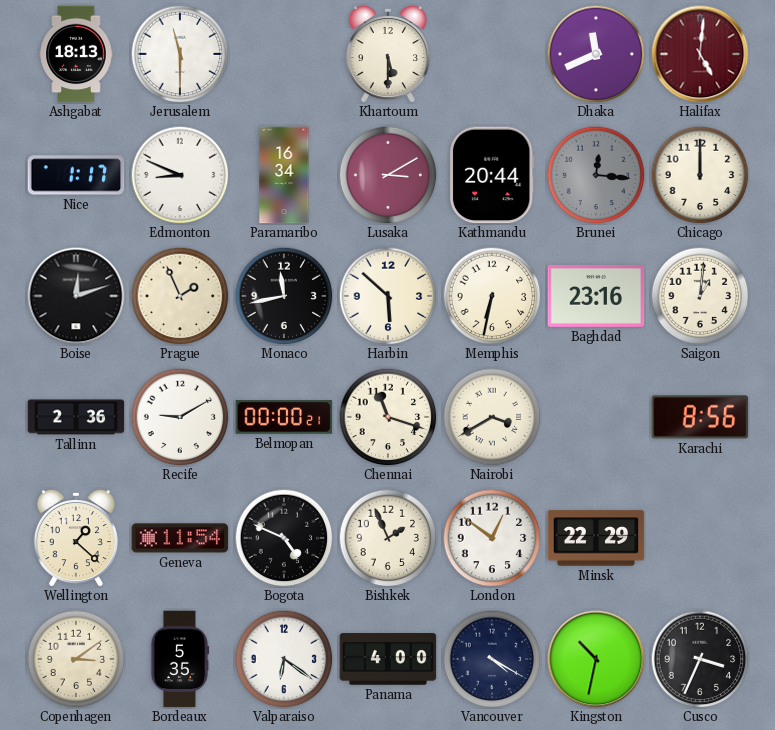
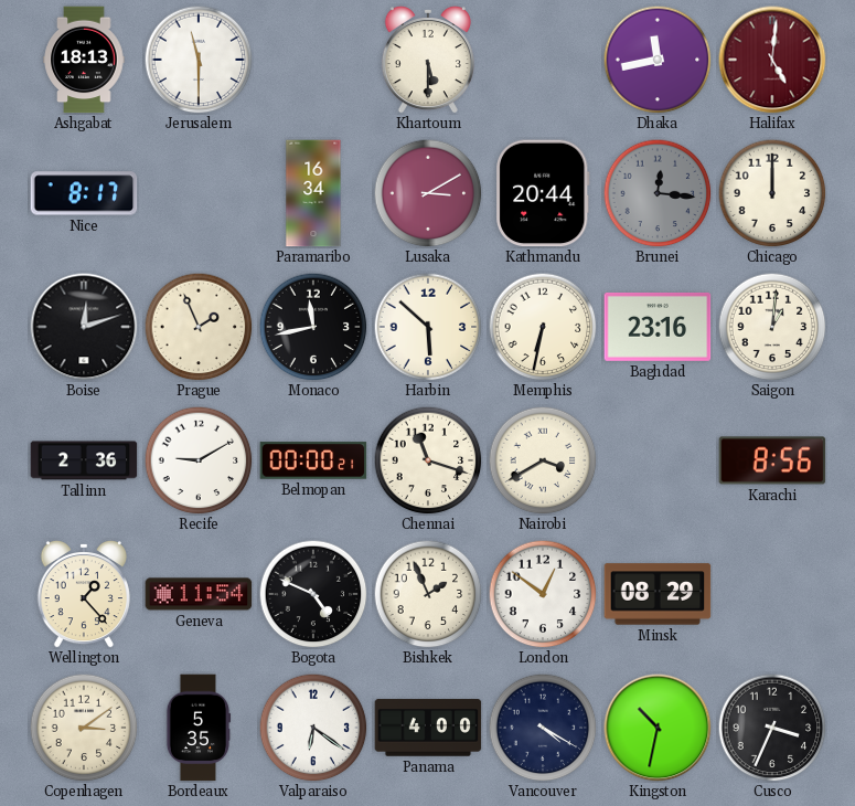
Dhaka: 11:41 -> 11:43 (658, 60)
Nice: 1:17 -> 8:17 (84, 193)
Edmonton: 8:49 -> none (180, 175)
Wellington: 1:22 -> 1:23 (84, 594)
Minsk: 22:29 -> 08:29 (658, 594)
